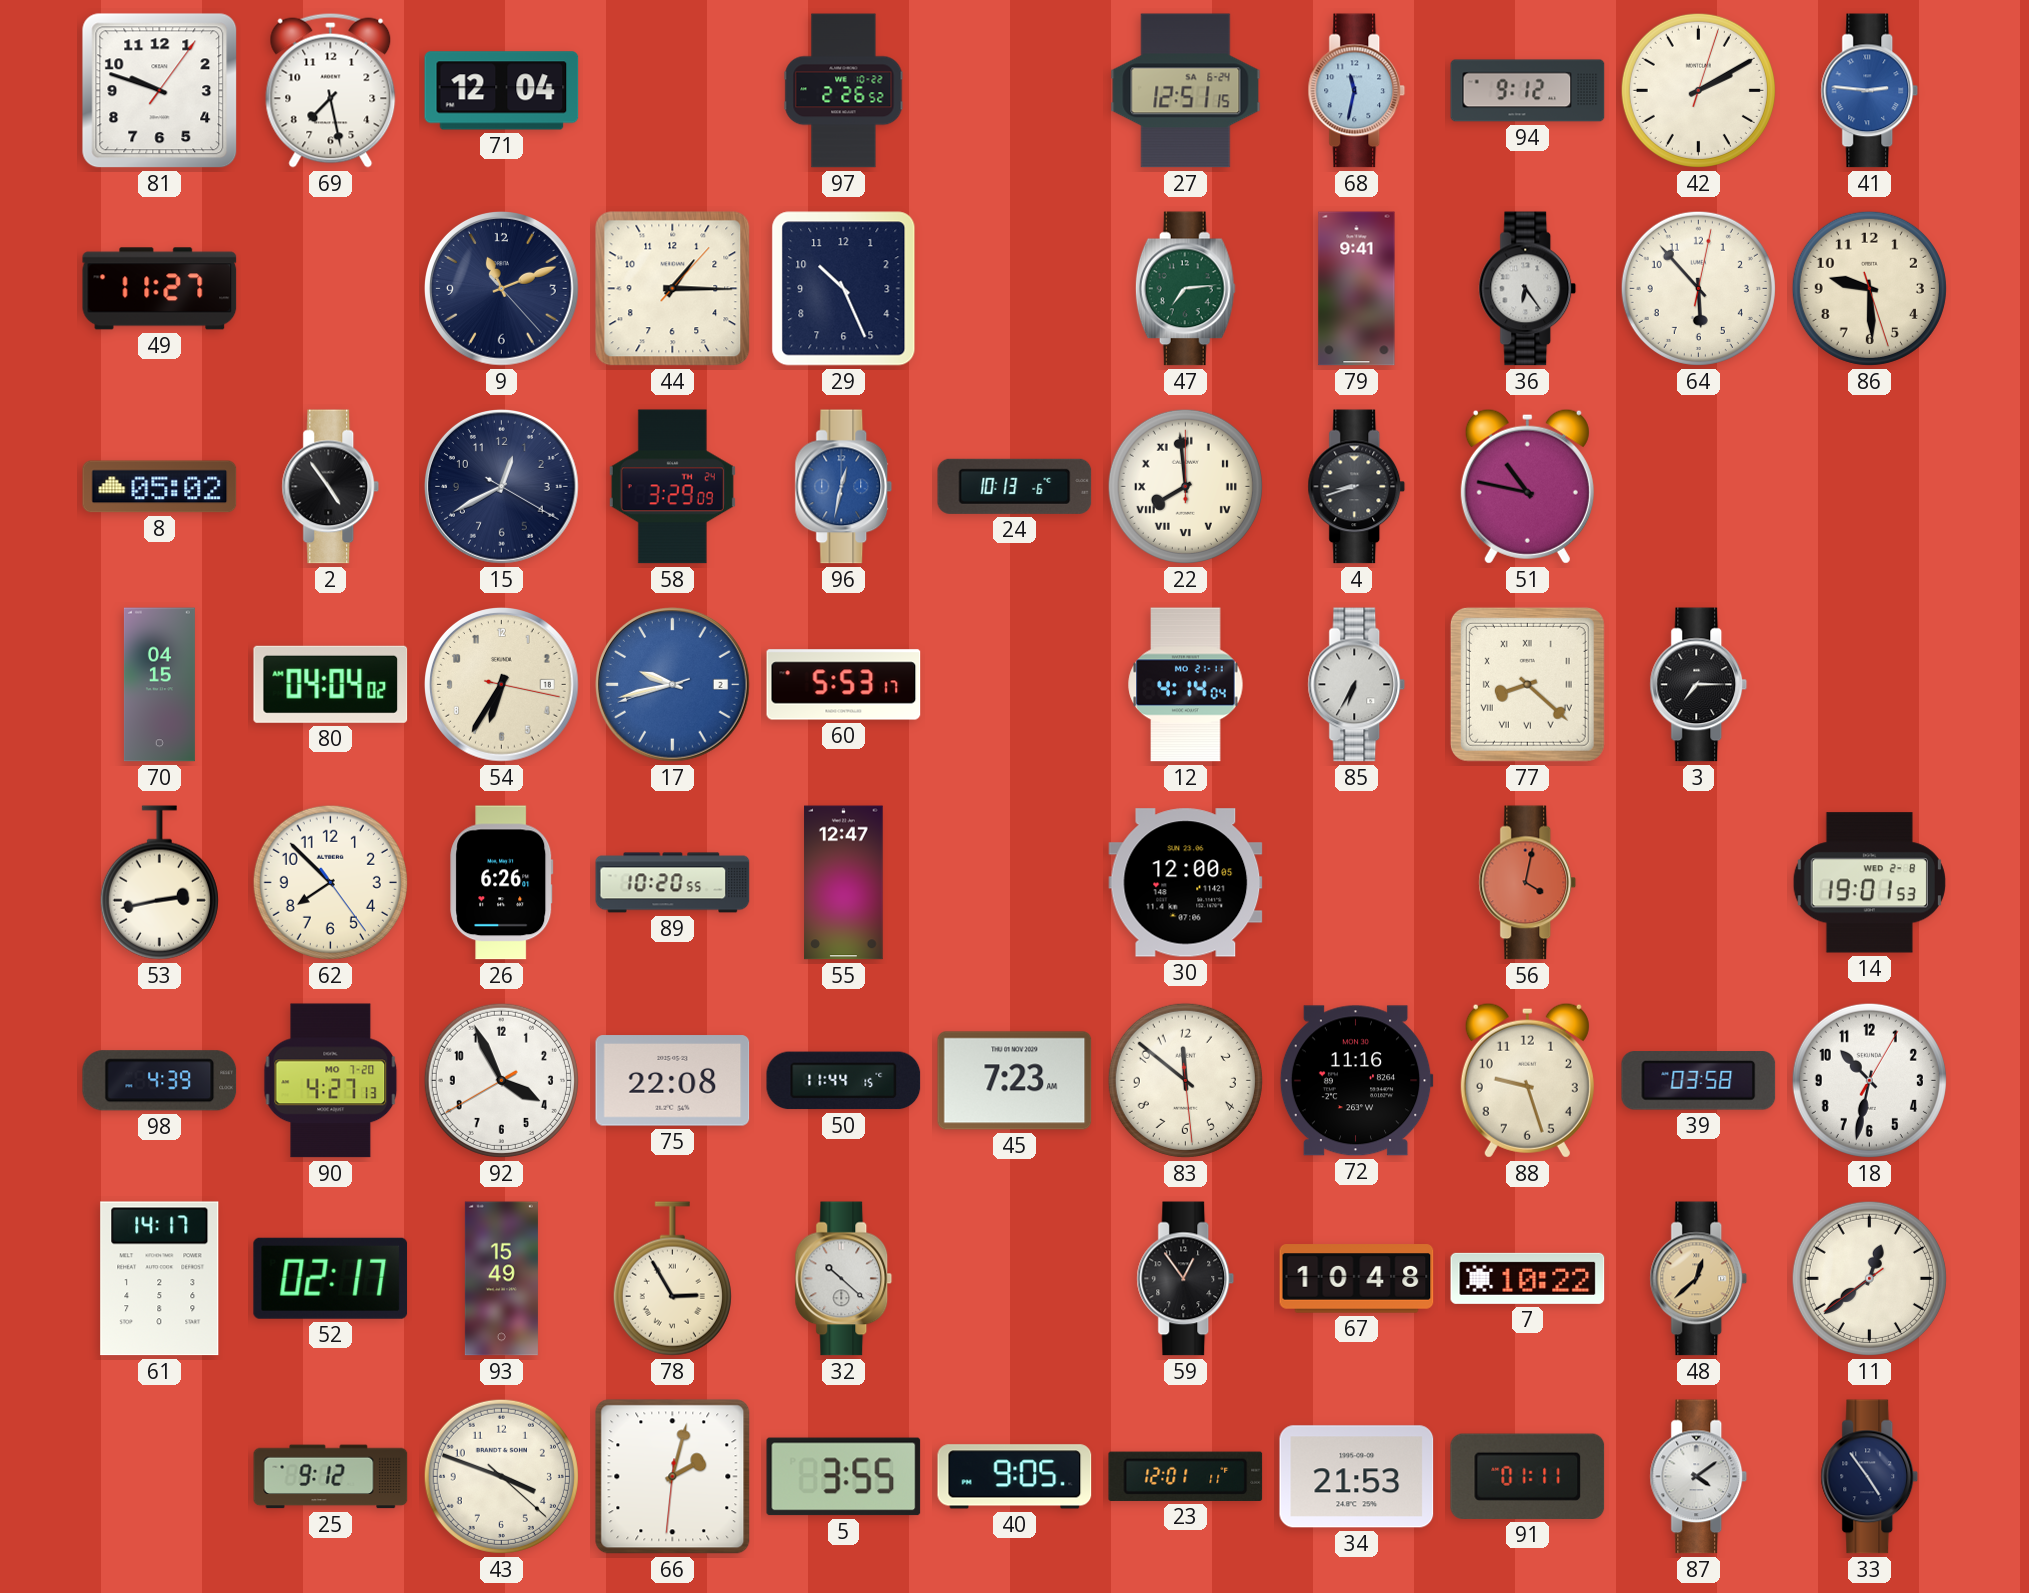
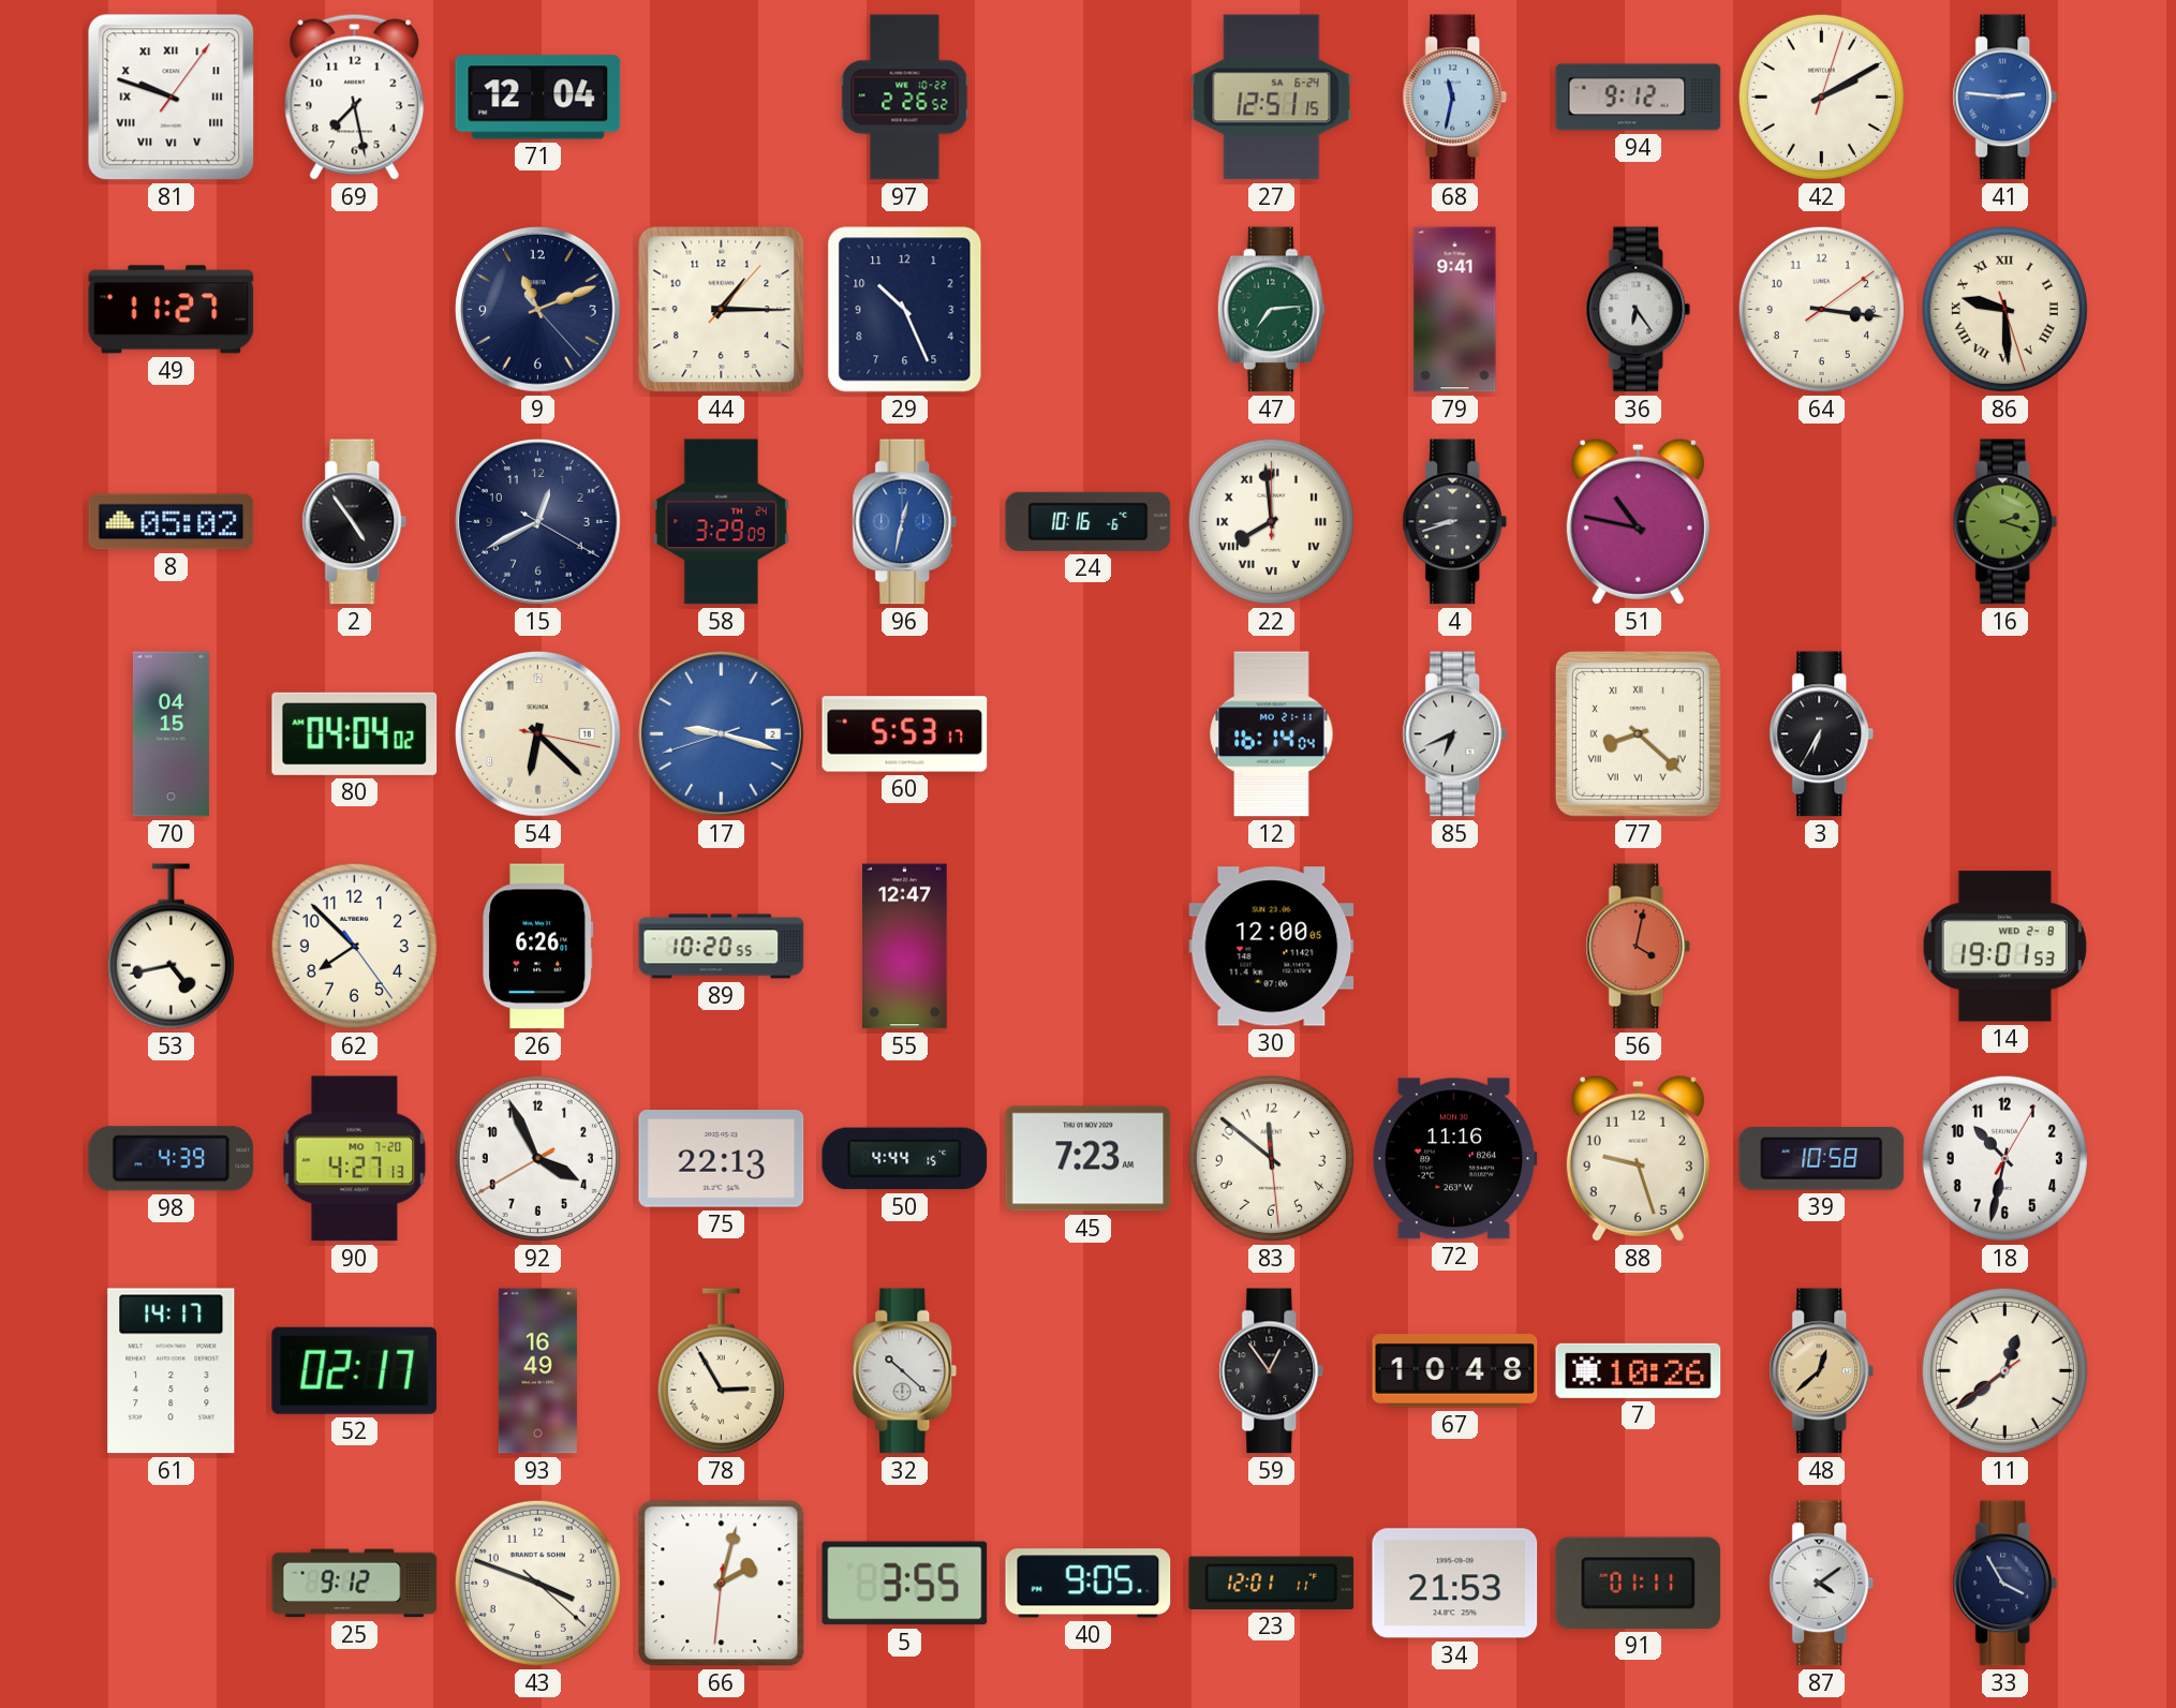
81 numerals: Arabic -> Roman (172, 98)
64: 5:53 -> 3:16 (1821, 309)
86 numerals: Arabic -> Roman (2004, 309)
24: 10:13 -> 10:16 (1089, 521)
16: none -> 2:18 (2005, 522)
54: 6:35 -> 6:22 (538, 734)
17: 9:42 -> 9:17 (722, 734)
12: 4:14 -> 16:14 (1272, 734)
85: 6:35 -> 6:41 (1455, 734)
3: 7:15 -> 6:35 (1822, 734)
53: 2:43 -> 4:43 (171, 947)
75: 22:08 -> 22:13 (722, 1159)
50: 11:44 -> 4:44 (905, 1159)
39: 03:58 -> 10:58 (1822, 1159)
93: 15:49 -> 16:49 (537, 1371)
7: 10:22 -> 10:26 (1639, 1370)
33: 4:54 -> 3:55 (2005, 1584)
